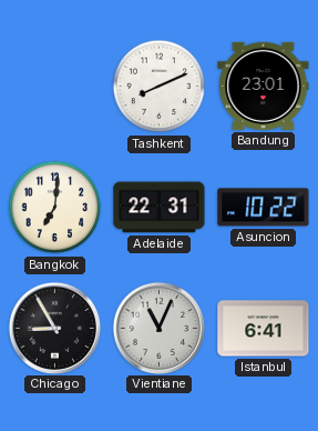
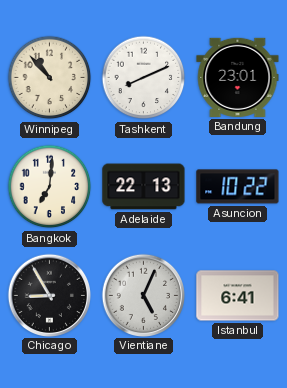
Winnipeg: none -> 10:53 (50, 78)
Adelaide: 22:31 -> 22:13 (144, 187)
Vientiane: 11:04 -> 5:04 (143, 295)
